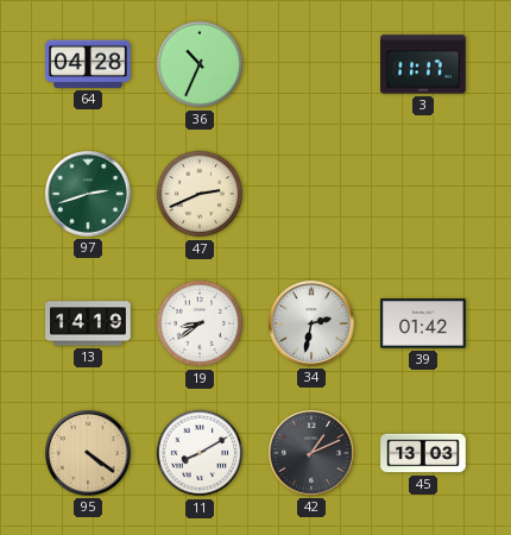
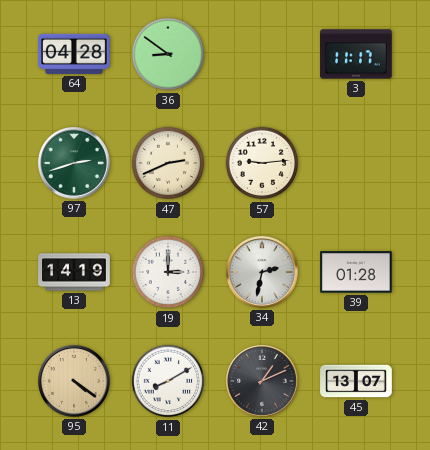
36: 10:34 -> 8:51 (168, 54)
57: none -> 9:14 (262, 163)
19: 8:39 -> 3:00 (168, 272)
39: 01:42 -> 01:28 (356, 272)
45: 13:03 -> 13:07 (356, 381)
